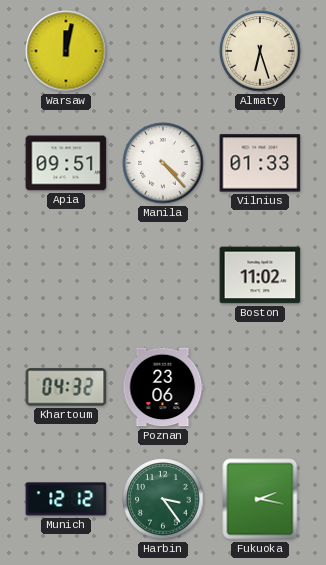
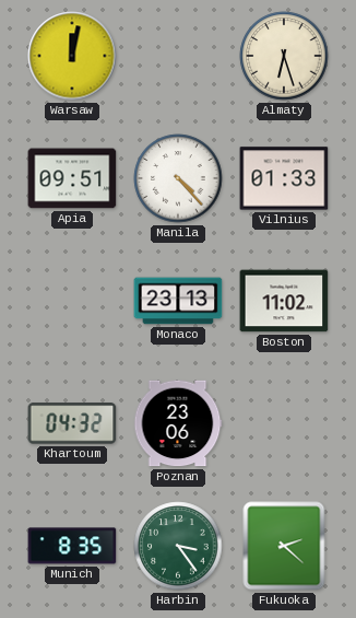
Monaco: none -> 23:13 (178, 301)
Munich: 12:12 -> 8:35 (72, 546)
Fukuoka: 2:17 -> 2:22 (284, 546)
